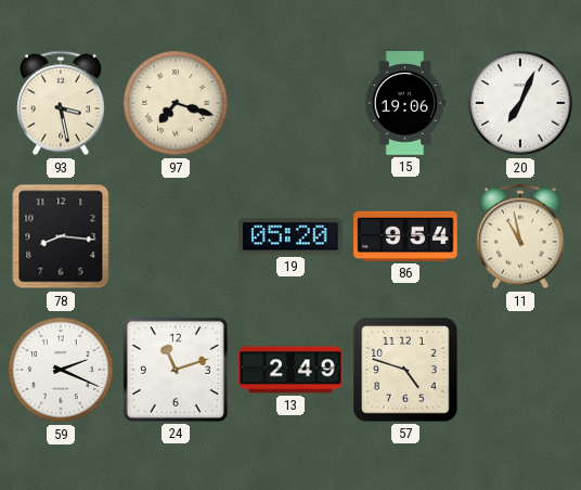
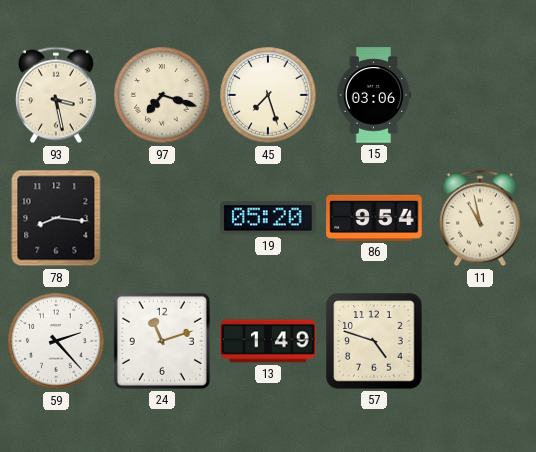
45: none -> 7:27 (268, 95)
15: 19:06 -> 03:06 (374, 95)
20: 7:04 -> none (520, 103)
59: 2:19 -> 2:23 (56, 341)
13: 2:49 -> 1:49 (268, 341)
